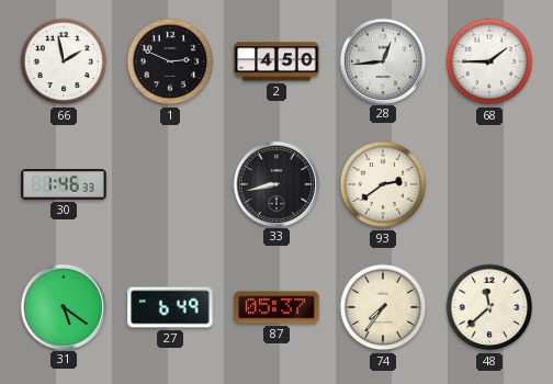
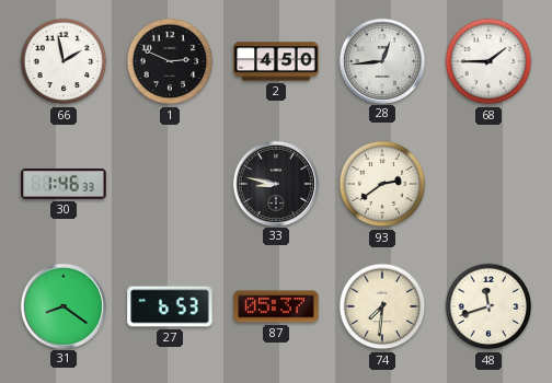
33: 8:43 -> 8:47 (275, 183)
31: 5:21 -> 8:21 (62, 305)
27: 6:49 -> 6:53 (170, 306)
74: 7:36 -> 7:31 (382, 306)
48: 11:38 -> 11:42 (488, 306)
